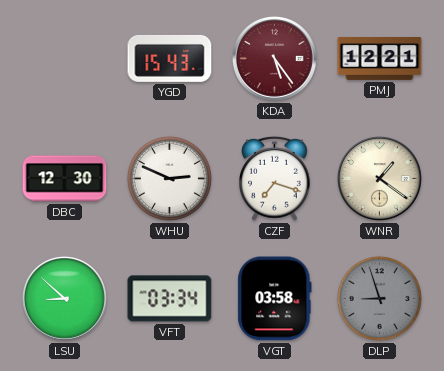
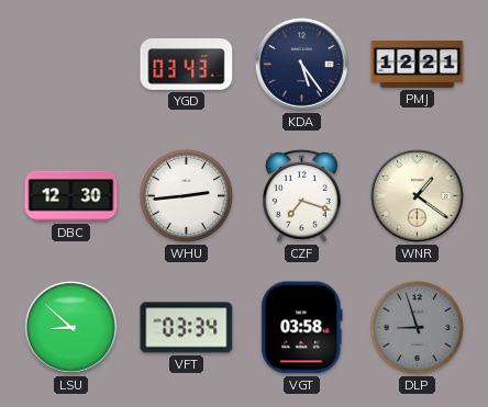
YGD: 15:43 -> 03:43 (187, 64)
KDA dial: burgundy -> navy (302, 65)
WHU: 2:49 -> 2:44 (186, 195)
